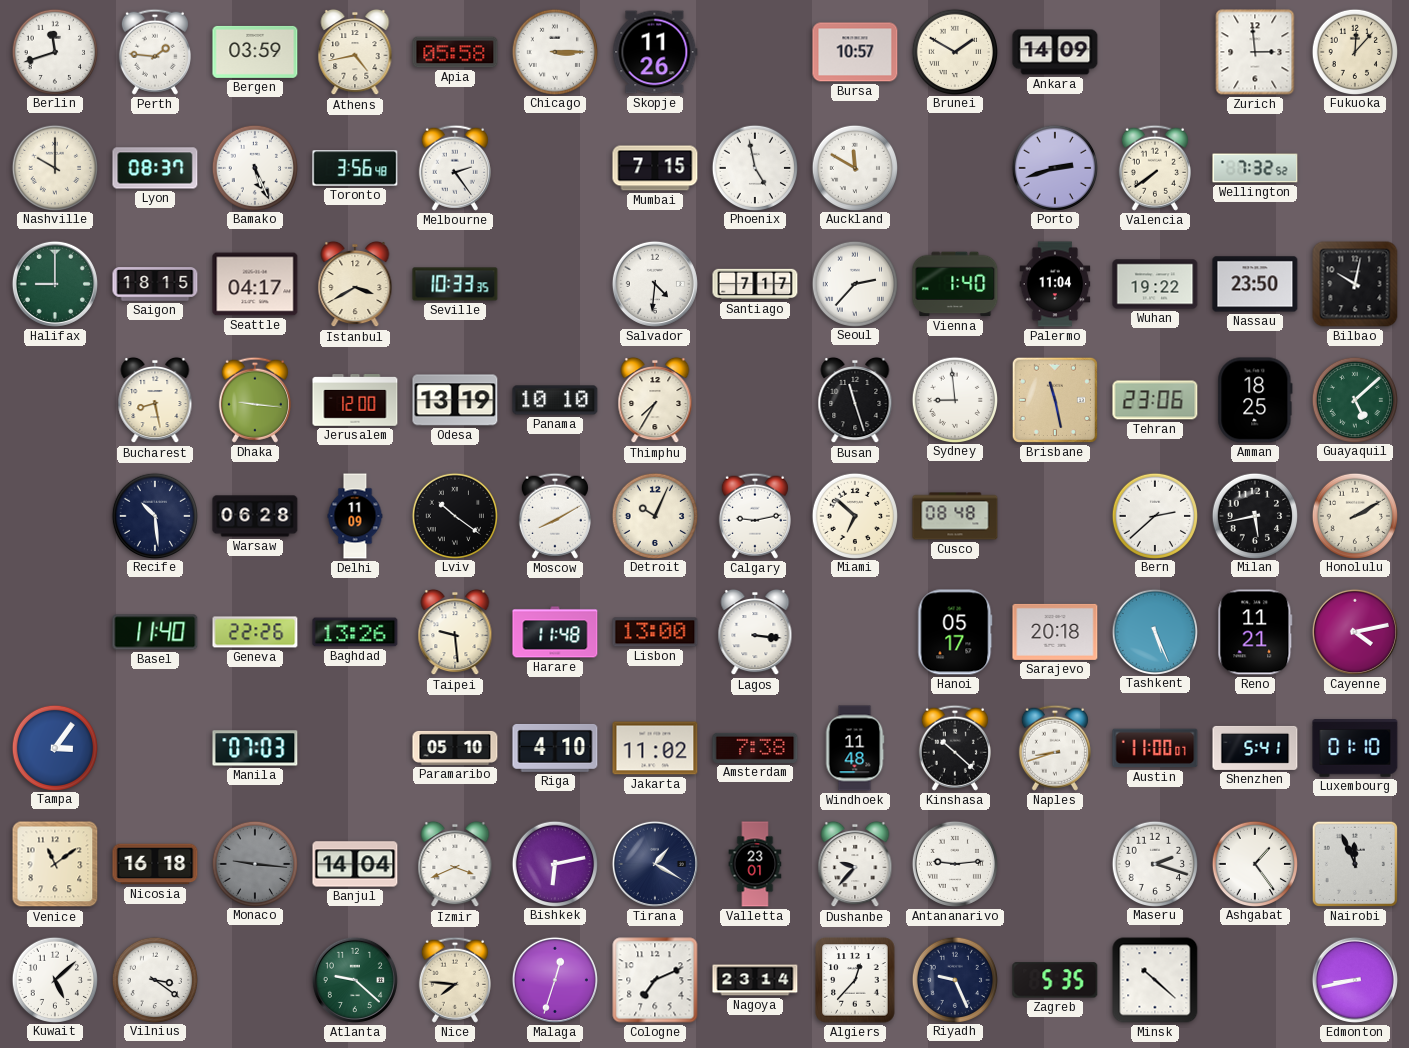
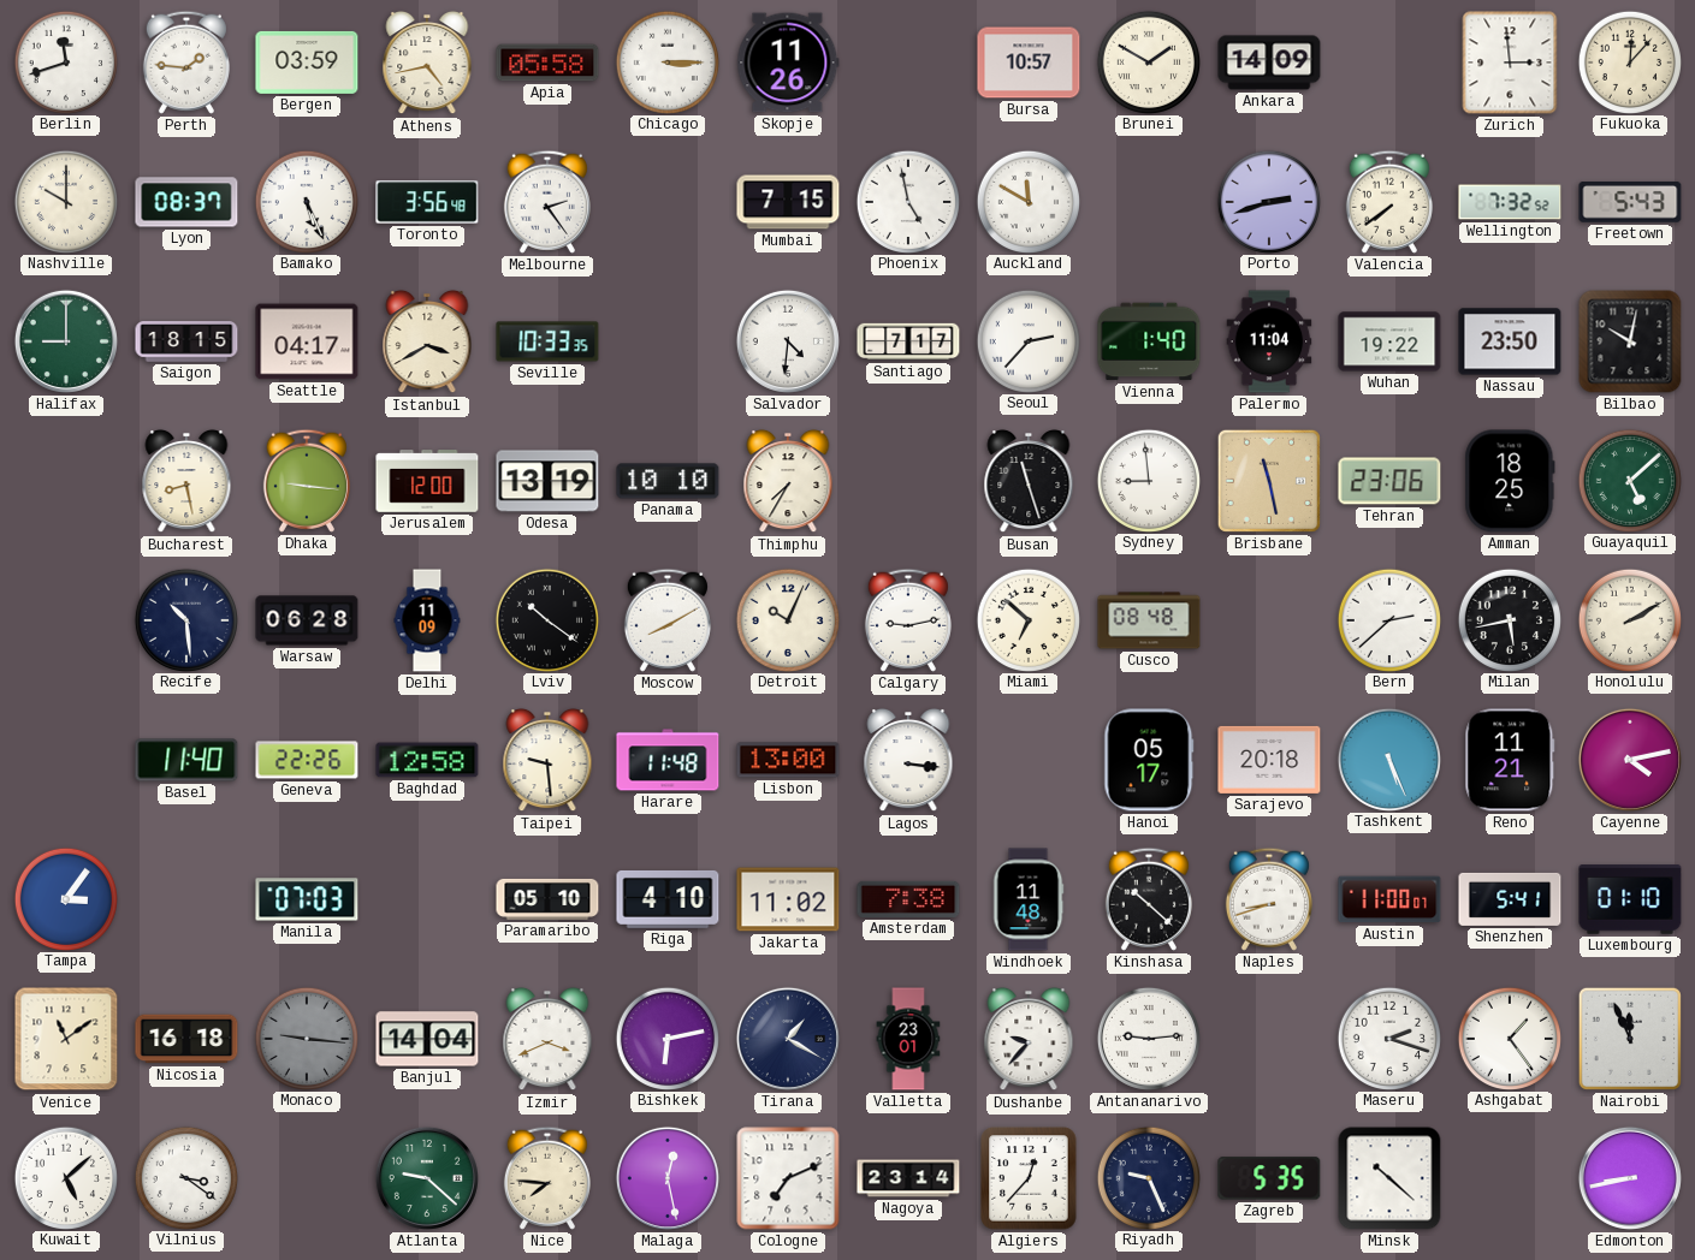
Freetown: none -> 5:43 (1630, 202)
Baghdad: 13:26 -> 12:58 (427, 760)
Malaga: 12:33 -> 12:28 (668, 1178)
